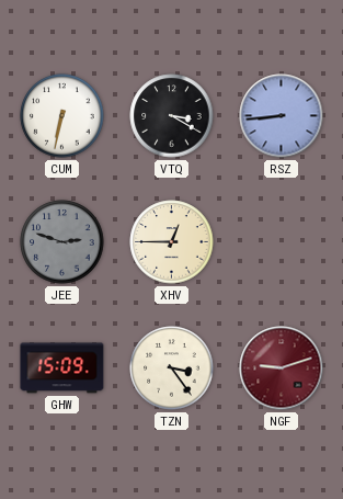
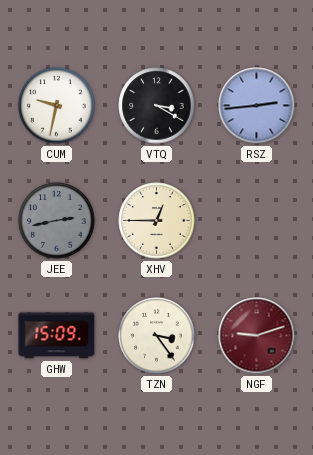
CUM: 6:32 -> 9:32 (57, 106)
RSZ: 8:44 -> 2:44 (257, 106)
JEE: 2:48 -> 2:43 (57, 221)
